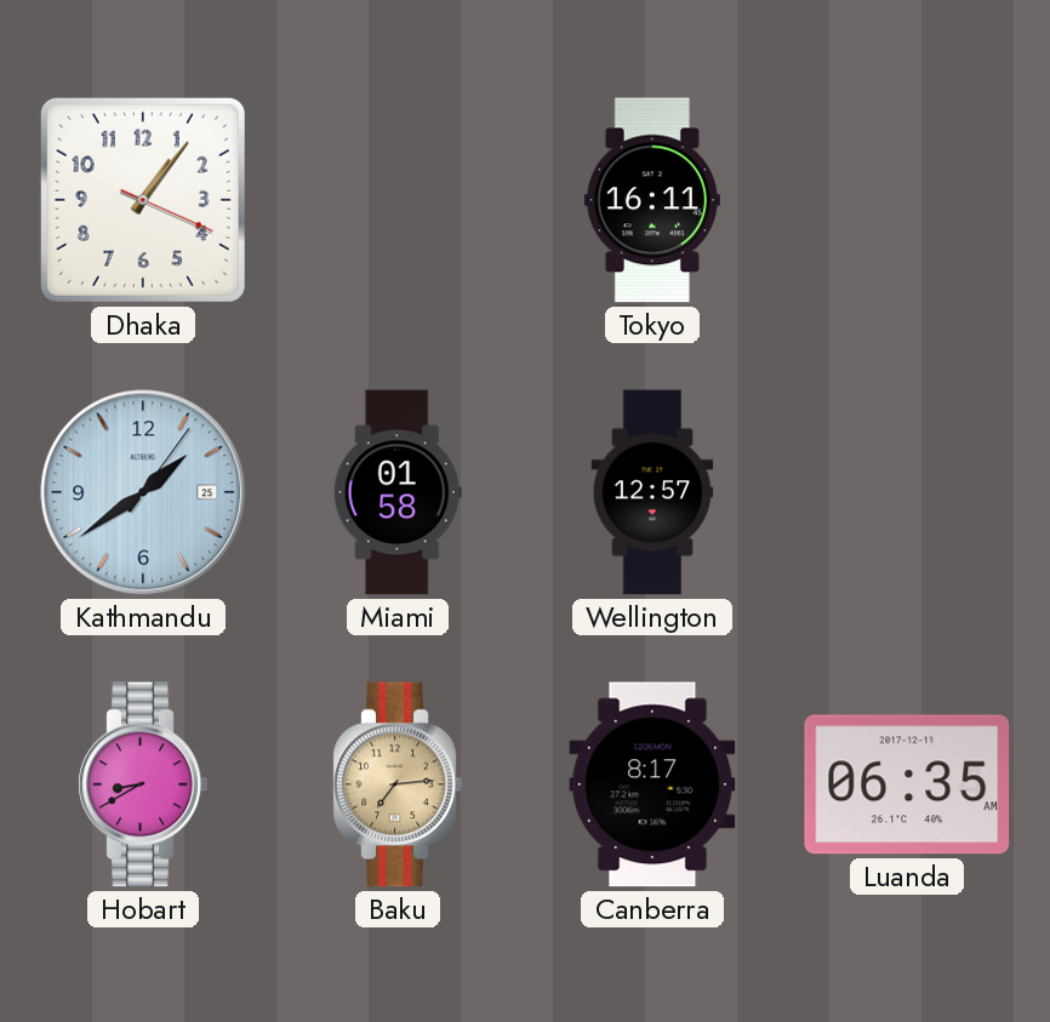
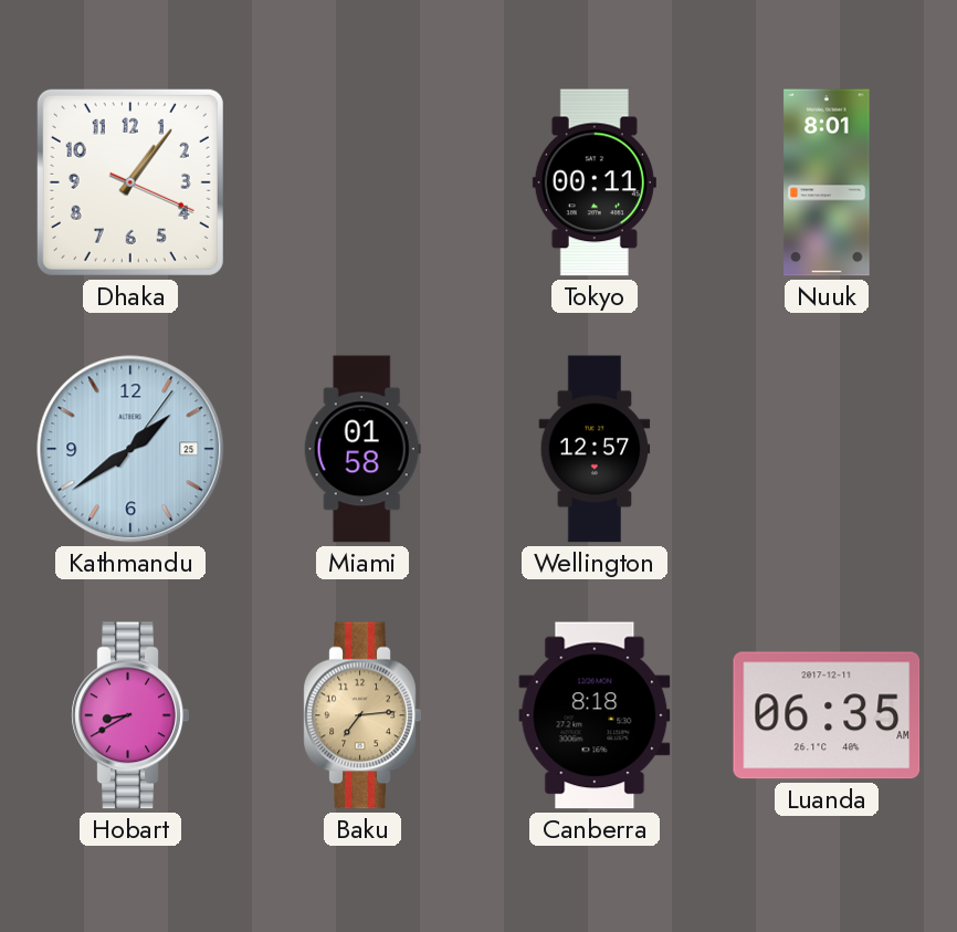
Tokyo: 16:11 -> 00:11 (595, 182)
Nuuk: none -> 8:01 (827, 182)
Canberra: 8:17 -> 8:18 (595, 715)
